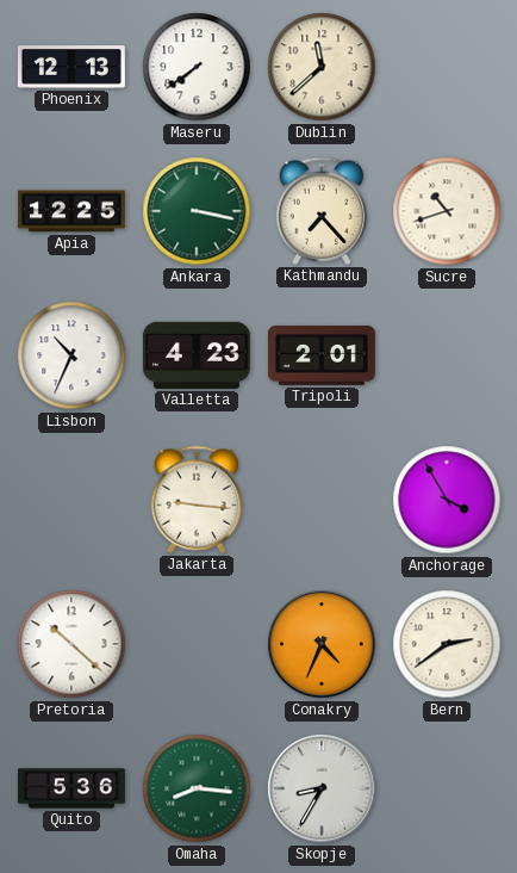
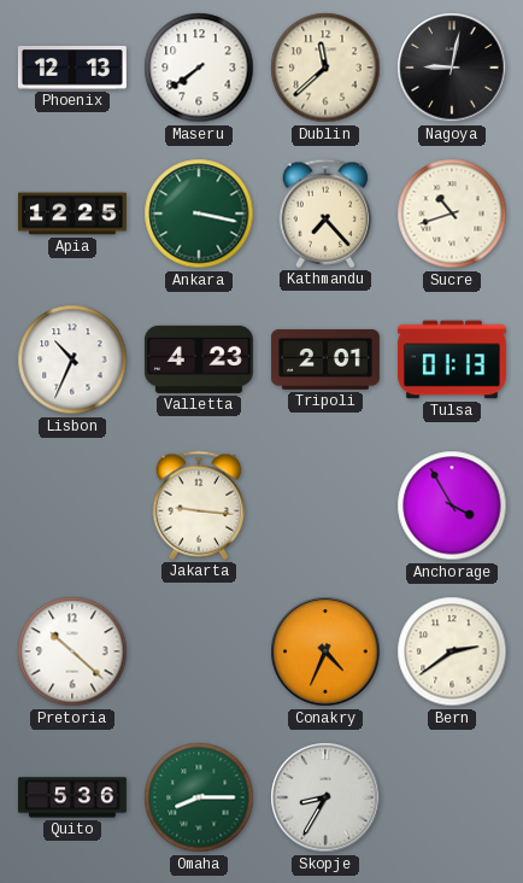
Nagoya: none -> 9:02 (452, 68)
Tulsa: none -> 01:13 (452, 359)
Omaha: 8:16 -> 8:15 (199, 797)
